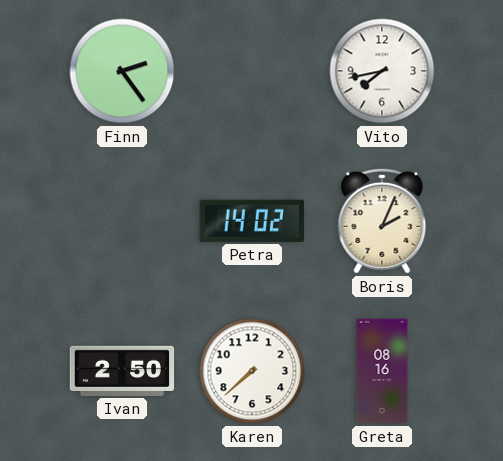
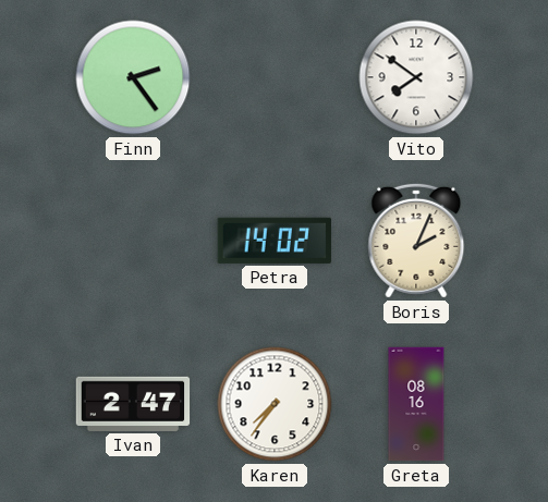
Vito: 7:43 -> 7:51 (416, 77)
Ivan: 2:50 -> 2:47 (133, 404)
Karen: 7:38 -> 7:36 (275, 404)
